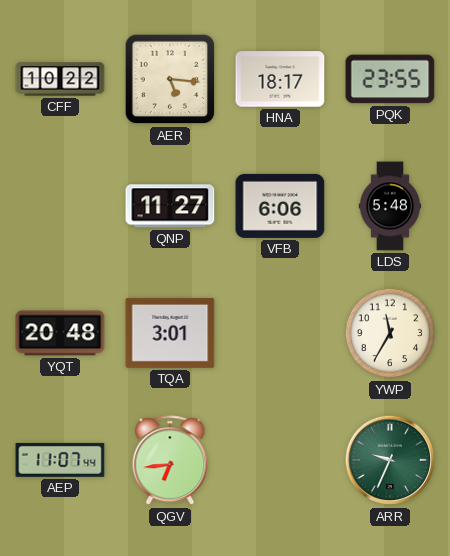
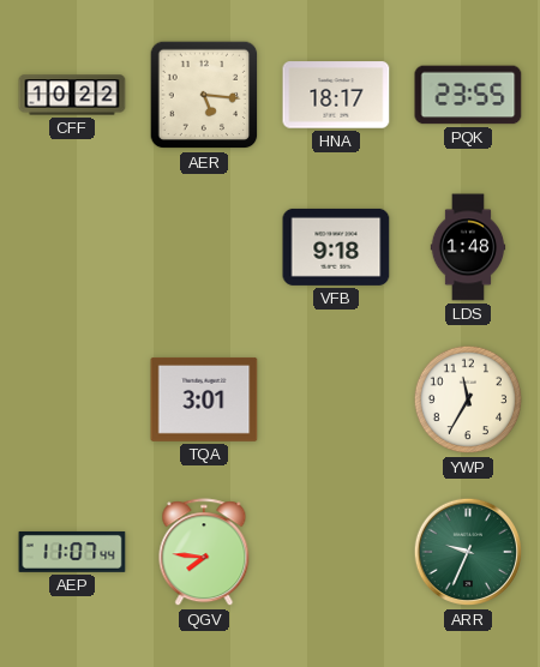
QNP: 11:27 -> none (170, 206)
VFB: 6:06 -> 9:18 (336, 247)
LDS: 5:48 -> 1:48 (468, 247)
YQT: 20:48 -> none (60, 333)
QGV: 6:44 -> 7:46 (204, 553)
